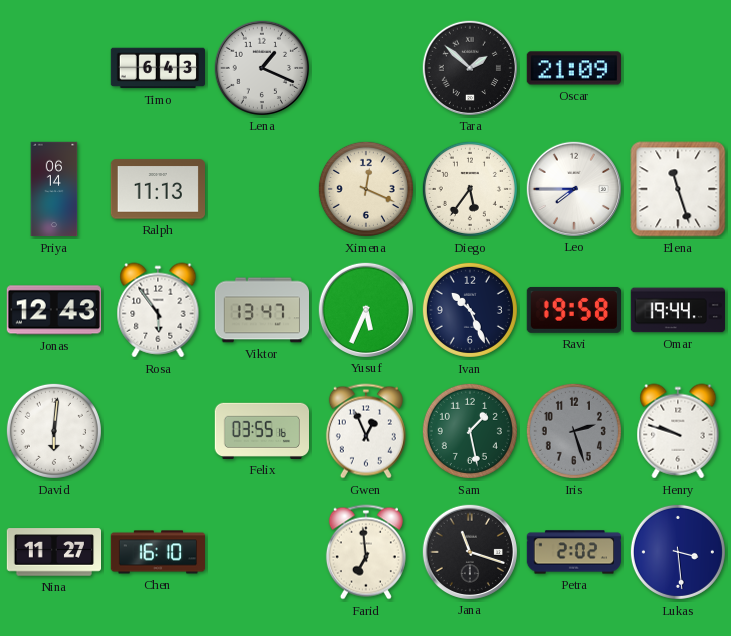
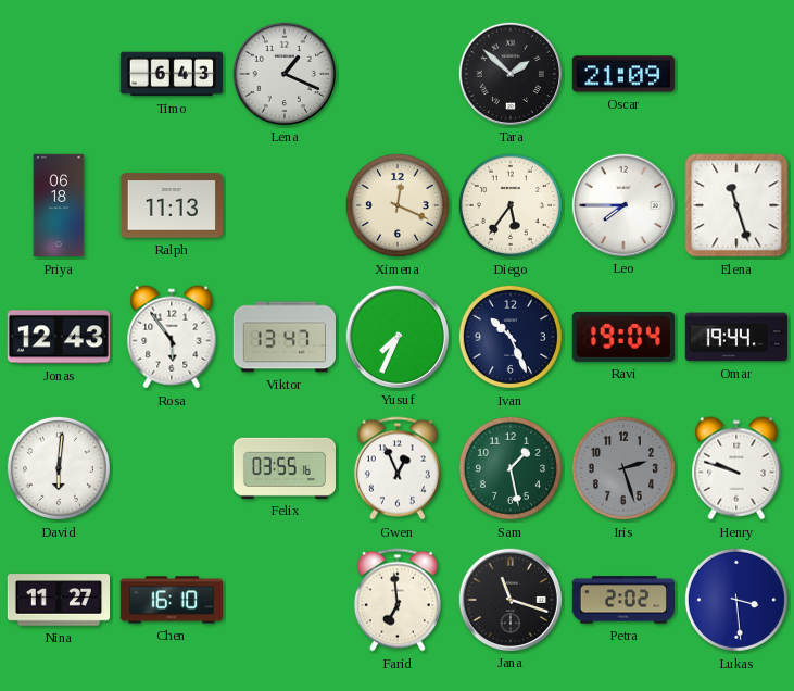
Priya: 06:14 -> 06:18 (59, 205)
Yusuf: 5:34 -> 7:34 (396, 336)
Ravi: 19:58 -> 19:04 (622, 337)
